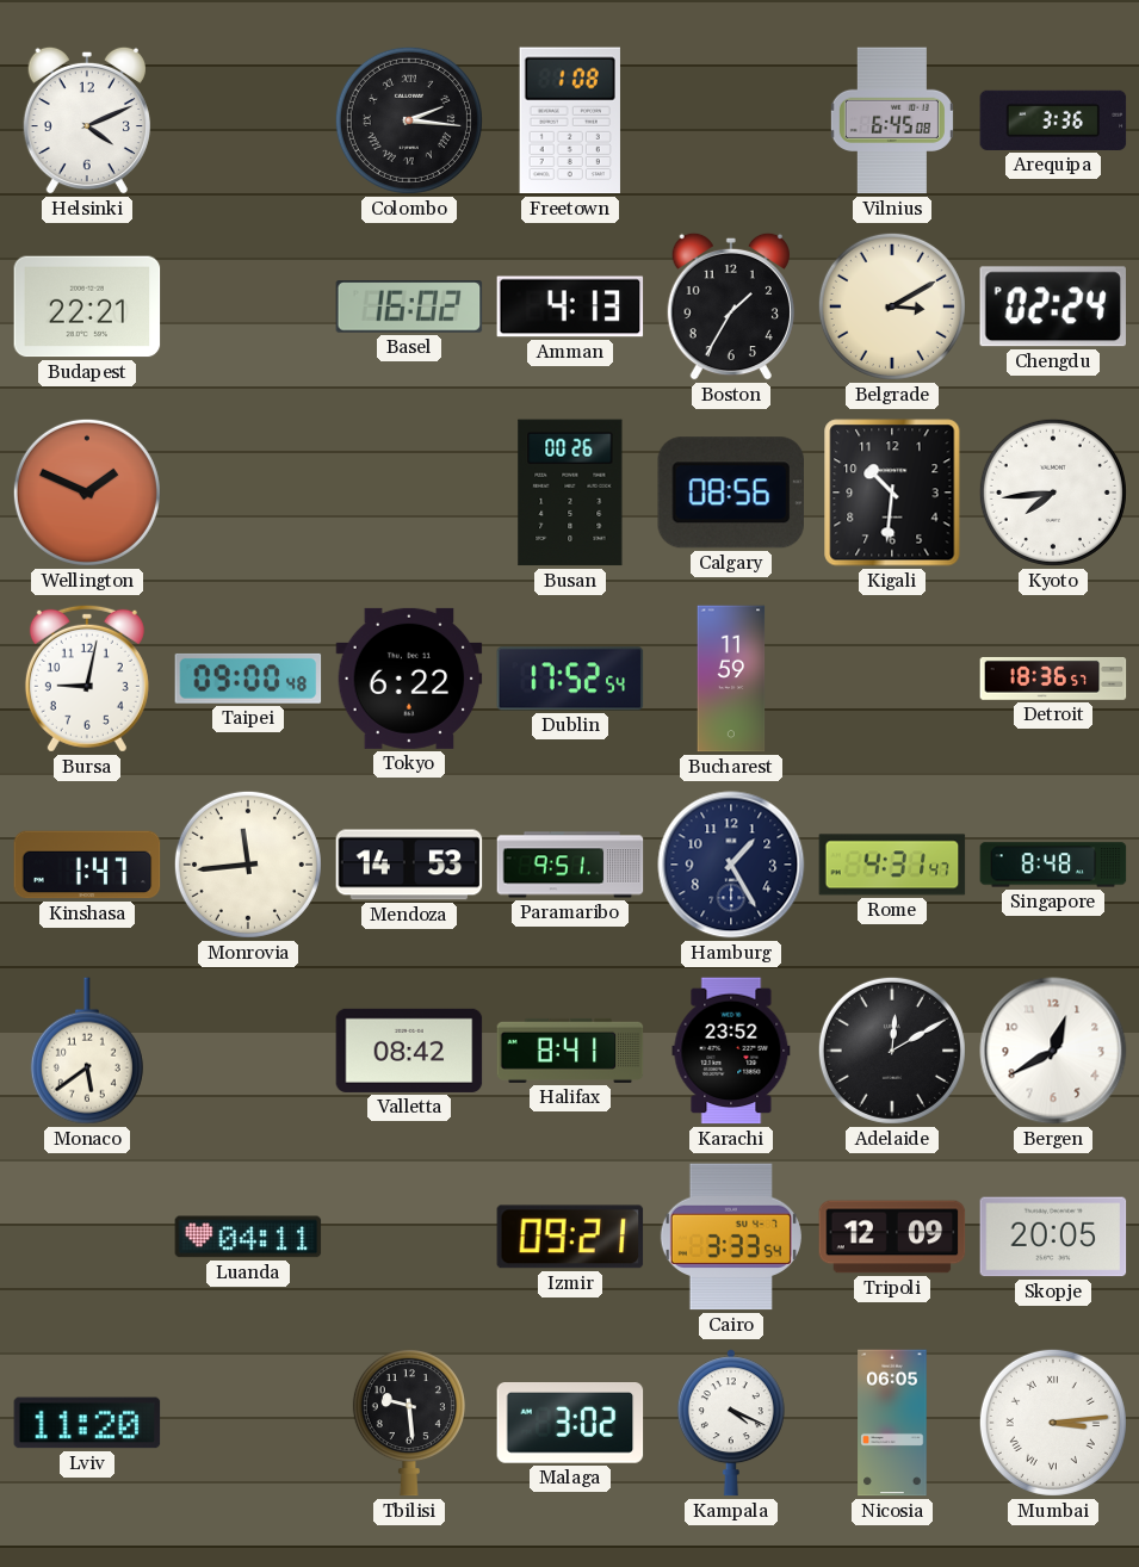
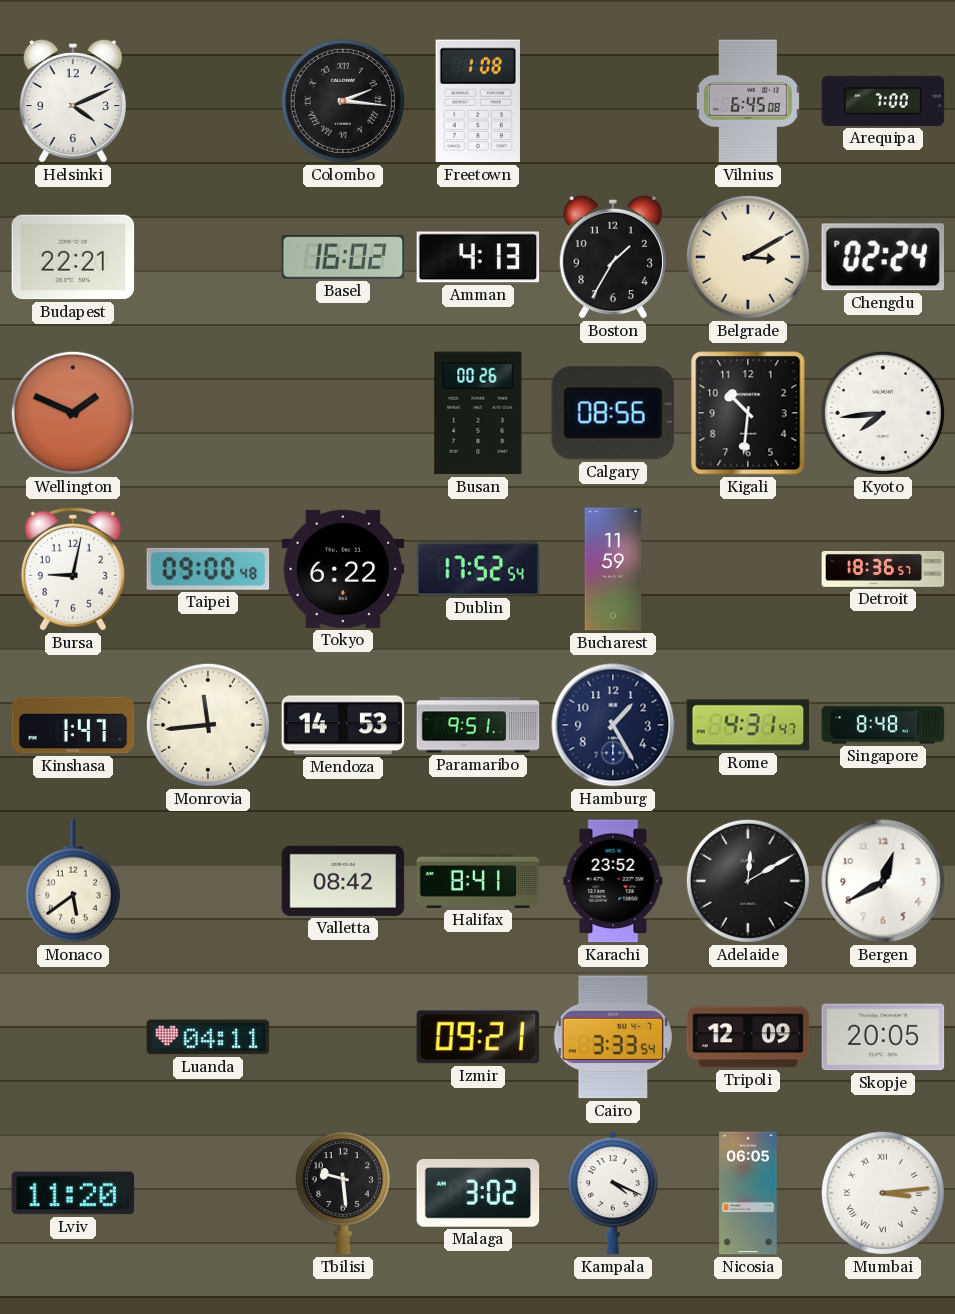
Arequipa: 3:36 -> 7:00 (883, 101)
